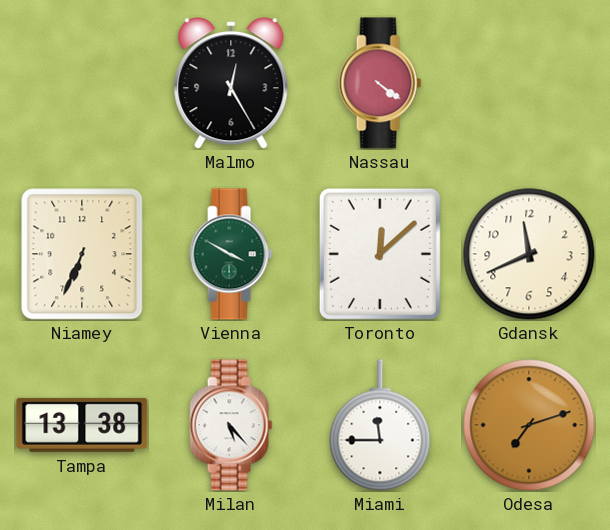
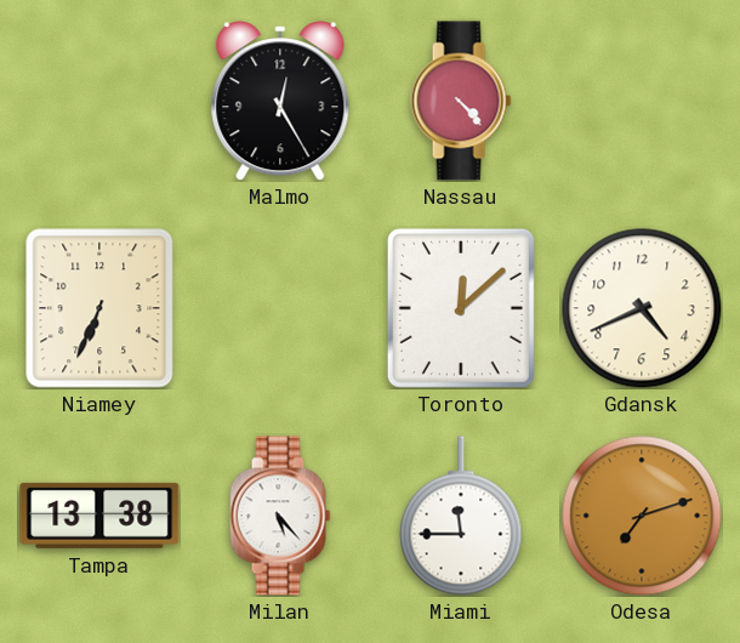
Nassau: 4:21 -> 4:23 (461, 101)
Vienna: 3:50 -> none (231, 254)
Gdansk: 11:41 -> 4:41 (642, 308)
